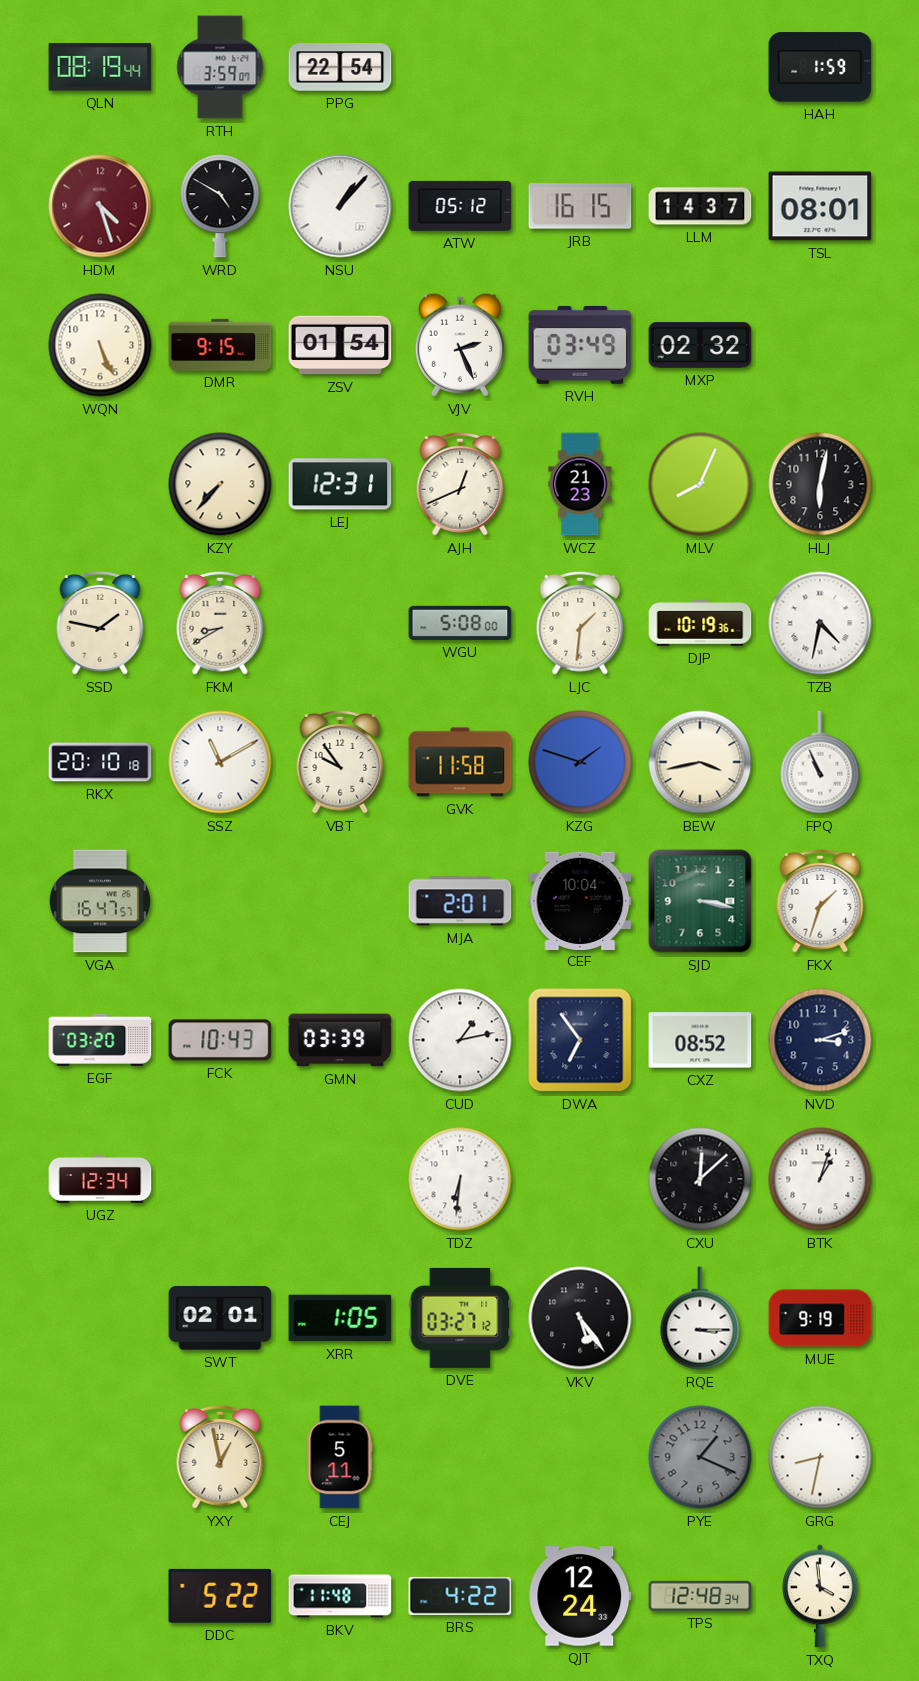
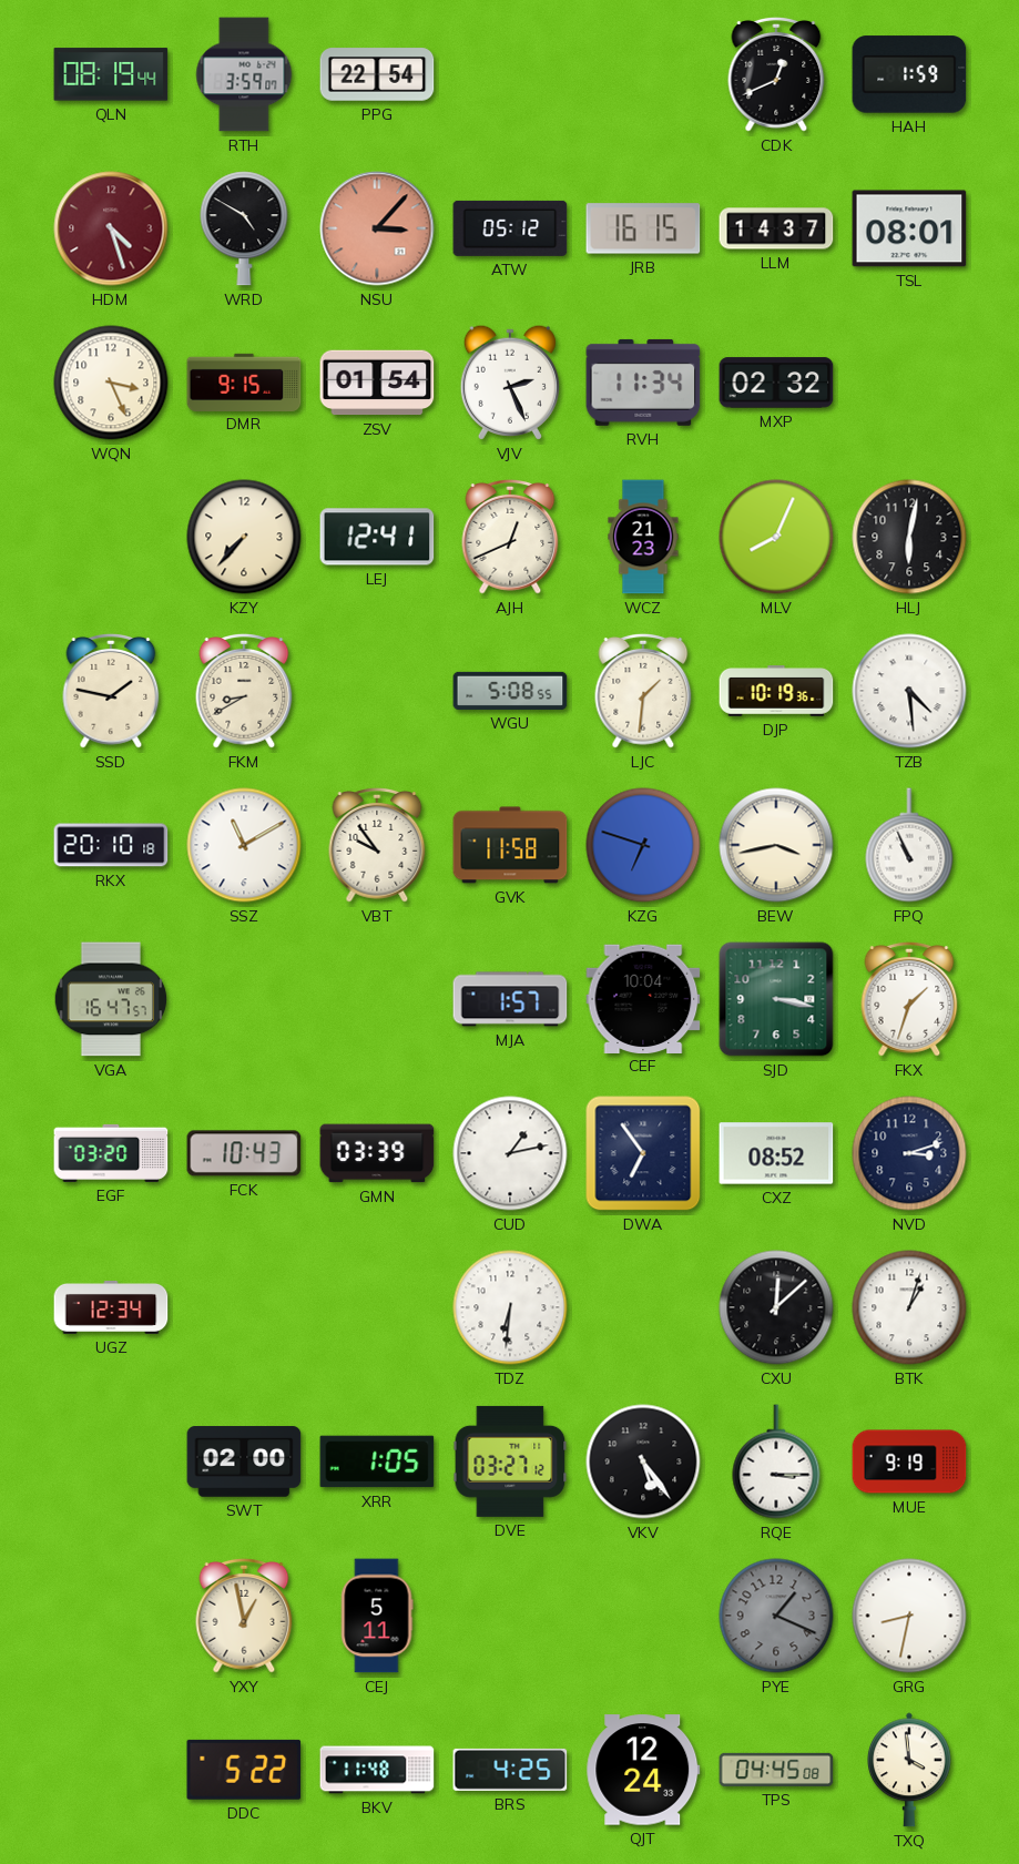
CDK: none -> 12:41 (776, 74)
NSU: 1:07 -> 3:07 (377, 228)
NSU dial: white -> salmon (377, 228)
WQN: 5:26 -> 3:26 (111, 383)
RVH: 03:49 -> 11:34 (643, 383)
LEJ: 12:31 -> 12:41 (377, 537)
WGU: 5:08:00 -> 5:08:55 (510, 691)
TZB: 4:32 -> 4:29 (909, 691)
KZG: 1:48 -> 6:48 (643, 845)
MJA: 2:01 -> 1:57 (510, 999)
SWT: 02:01 -> 02:00 (244, 1461)
BRS: 4:22 -> 4:25 (510, 1770)
TPS: 12:48 -> 04:45 (776, 1770)
